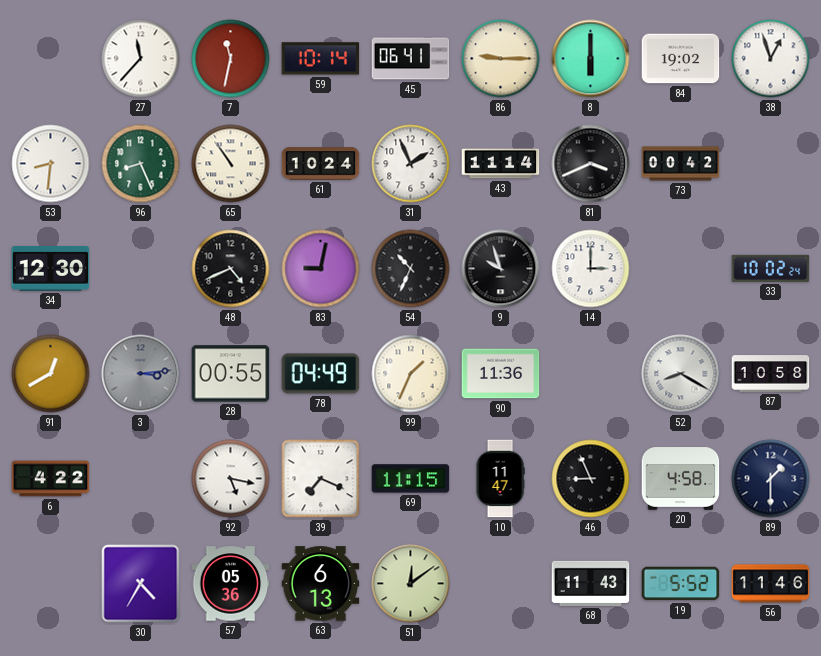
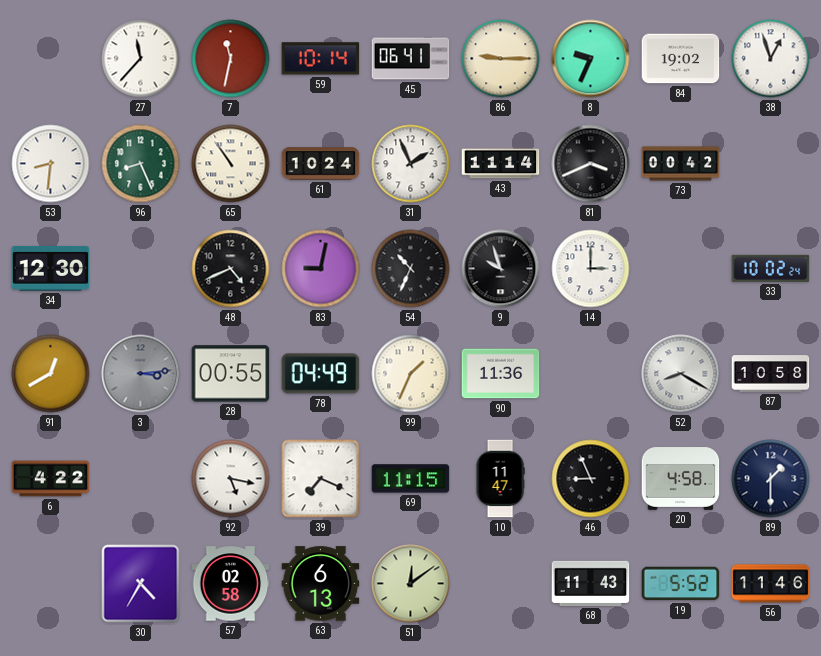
8: 6:00 -> 9:34 (591, 59)
57: 05:36 -> 02:58 (231, 584)
